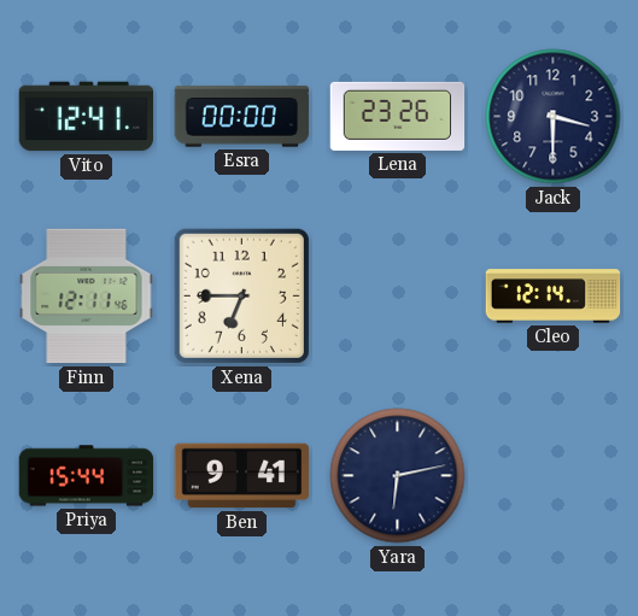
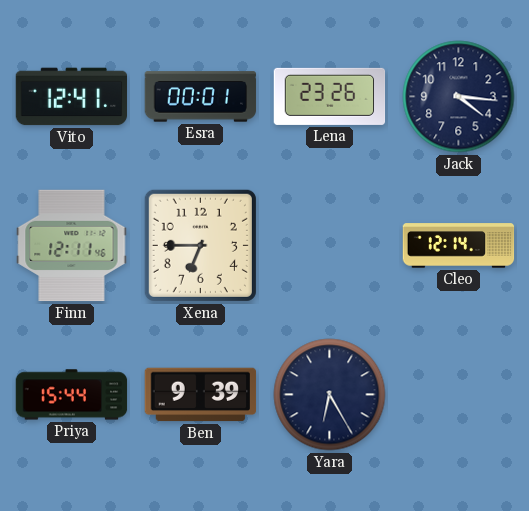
Esra: 00:00 -> 00:01 (201, 97)
Jack: 3:30 -> 4:16 (459, 97)
Ben: 9:41 -> 9:39 (201, 395)
Yara: 6:13 -> 6:25 (330, 395)
